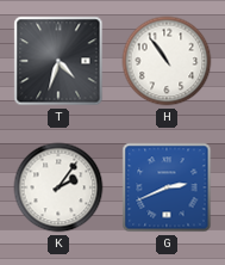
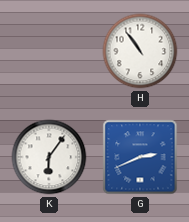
T: 4:33 -> none (58, 61)
K: 2:06 -> 6:06 (49, 157)
